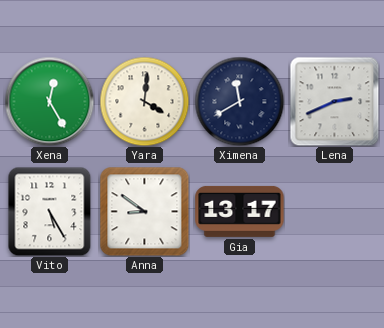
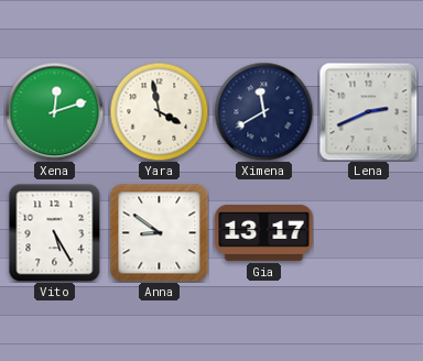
Xena: 12:25 -> 12:12 (54, 111)
Yara: 4:01 -> 3:58 (159, 111)
